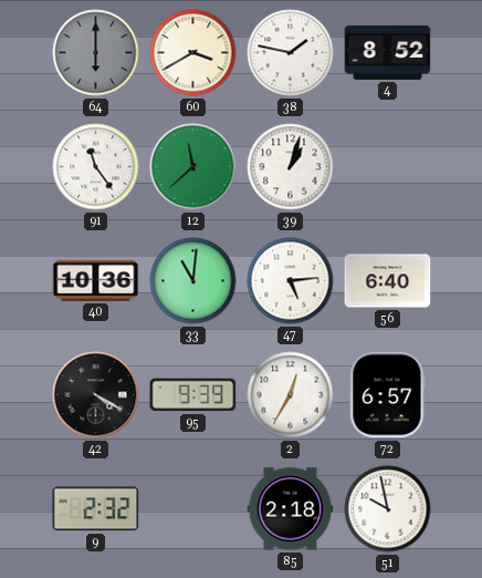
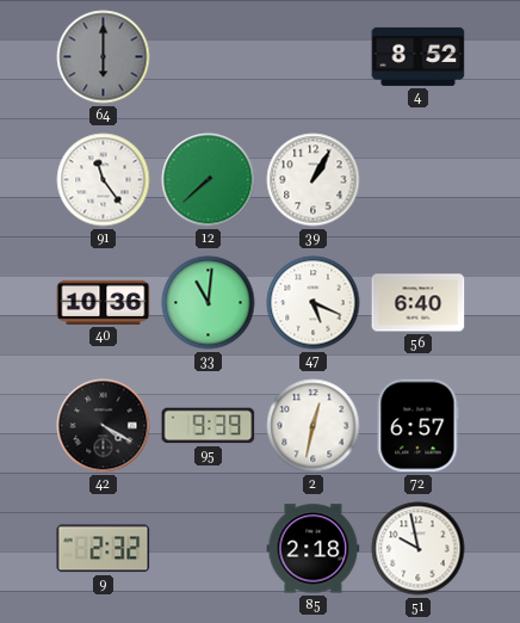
60: 3:40 -> none (193, 53)
38: 1:47 -> none (291, 53)
12: 11:38 -> 7:38 (209, 180)
39: 1:03 -> 1:05 (314, 180)
47: 5:14 -> 5:19 (314, 303)
2: 12:35 -> 12:32 (314, 426)
